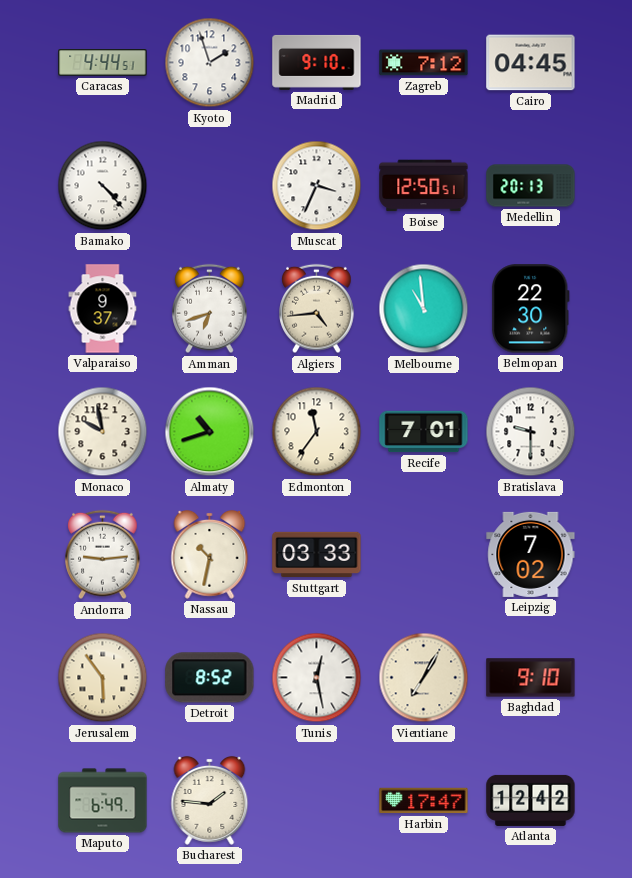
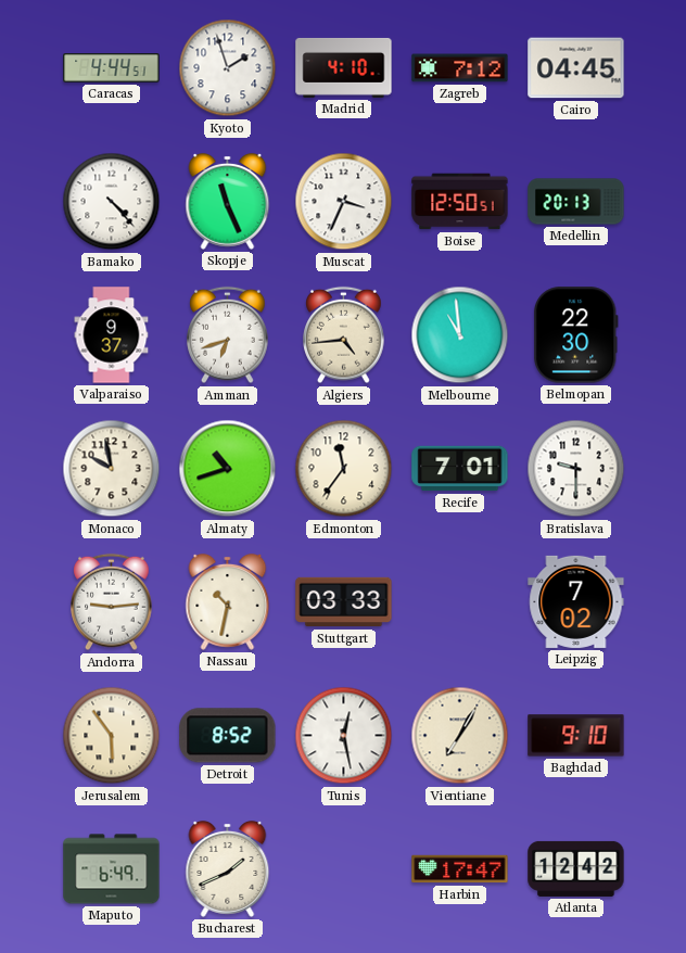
Madrid: 9:10 -> 4:10 (344, 67)
Skopje: none -> 11:26 (228, 201)
Bucharest: 1:46 -> 1:41 (228, 868)
